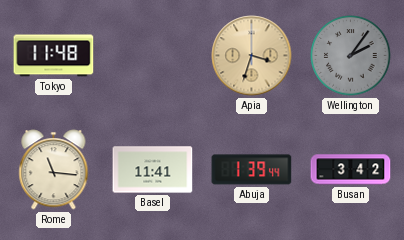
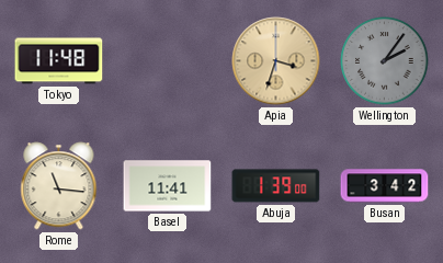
Abuja: 1:39:44 -> 1:39:00 (276, 186)
